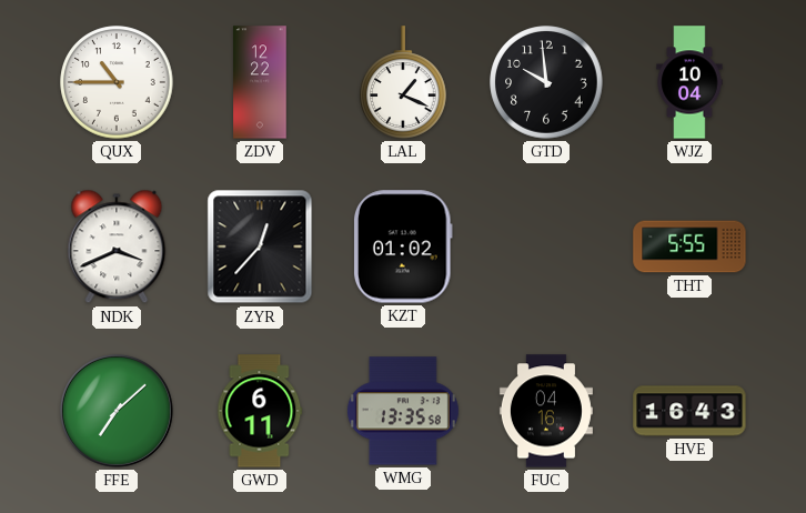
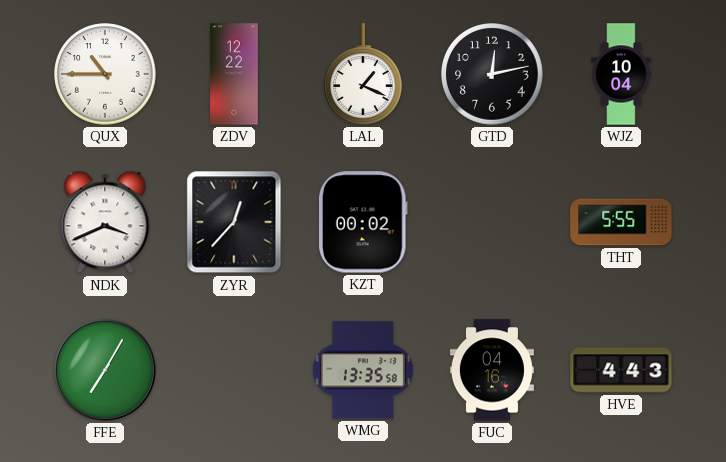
GTD: 9:59 -> 12:13 (492, 74)
KZT: 01:02 -> 00:02 (363, 222)
FFE: 7:08 -> 7:05 (105, 370)
GWD: 6:11 -> none (260, 411)
HVE: 16:43 -> 4:43 (621, 370)
